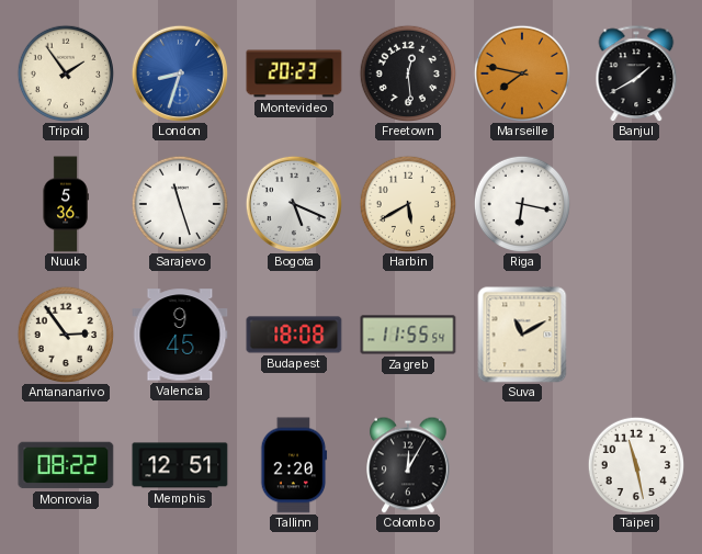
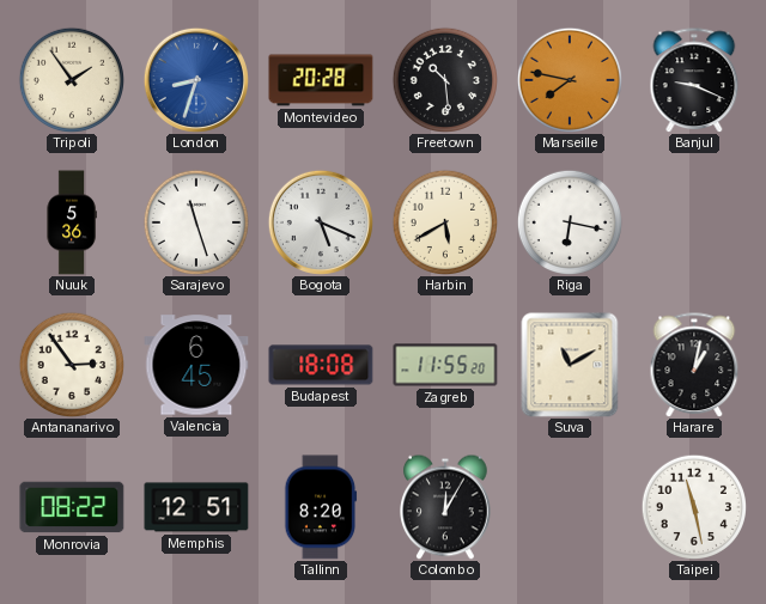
Montevideo: 20:23 -> 20:28 (321, 80)
Freetown: 12:29 -> 10:29 (444, 79)
Banjul: 1:40 -> 9:19 (694, 80)
Valencia: 9:45 -> 6:45 (196, 365)
Zagreb: 11:55:54 -> 11:55:20 (445, 365)
Harare: none -> 1:02 (694, 365)
Tallinn: 2:20 -> 8:20 (321, 507)
